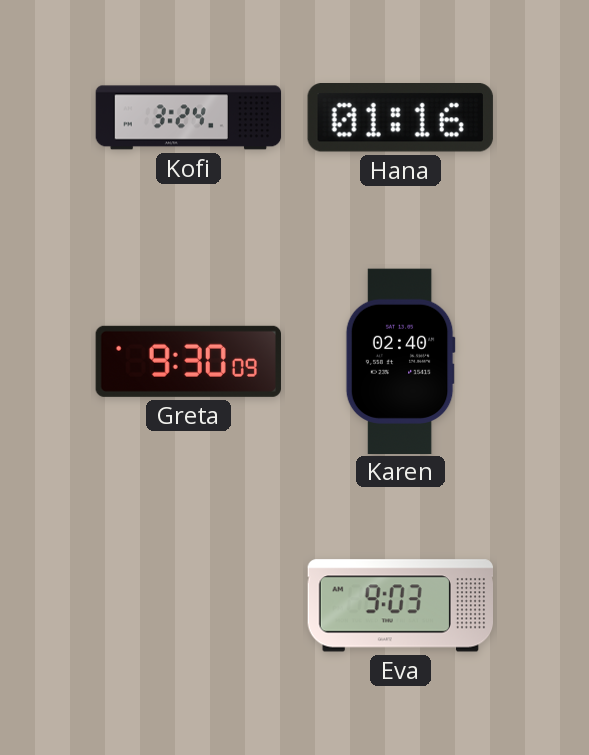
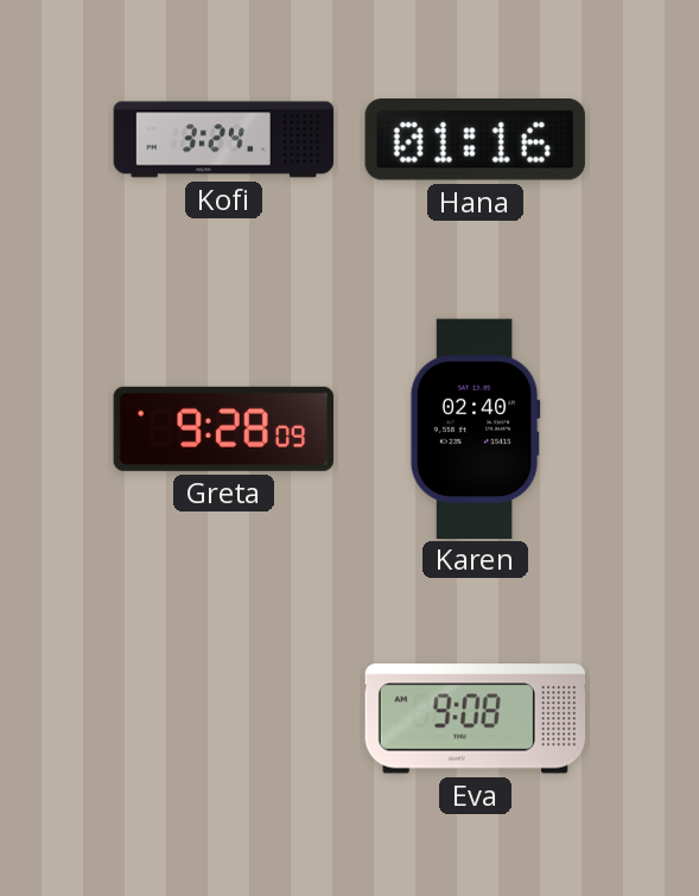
Greta: 9:30 -> 9:28 (223, 428)
Eva: 9:03 -> 9:08 (475, 719)
